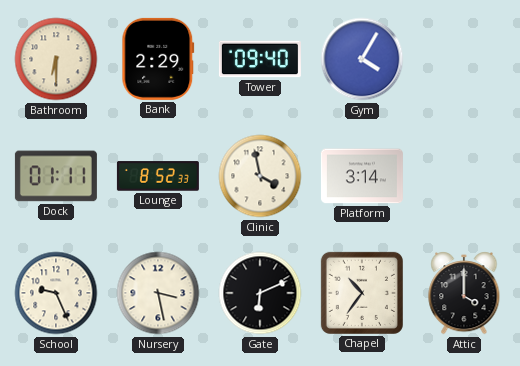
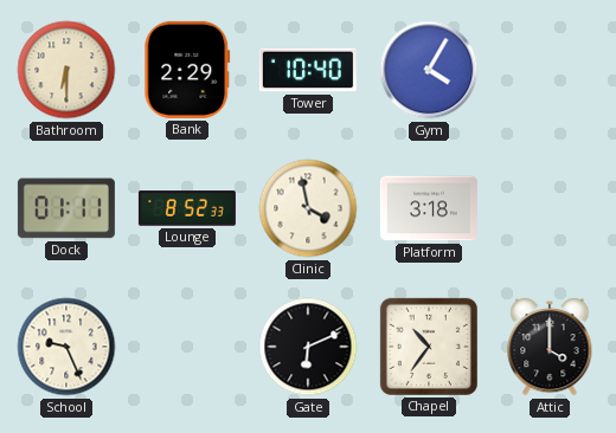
Tower: 09:40 -> 10:40 (308, 70)
Platform: 3:14 -> 3:18 (429, 208)
Nursery: 3:28 -> none (158, 293)
